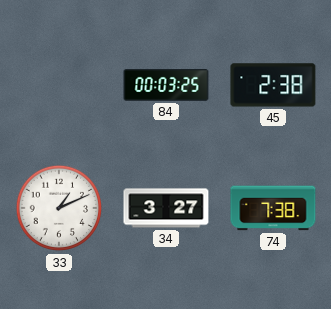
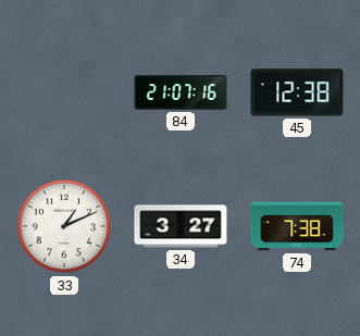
84: 00:03 -> 21:07 (181, 92)
45: 2:38 -> 12:38 (297, 92)
